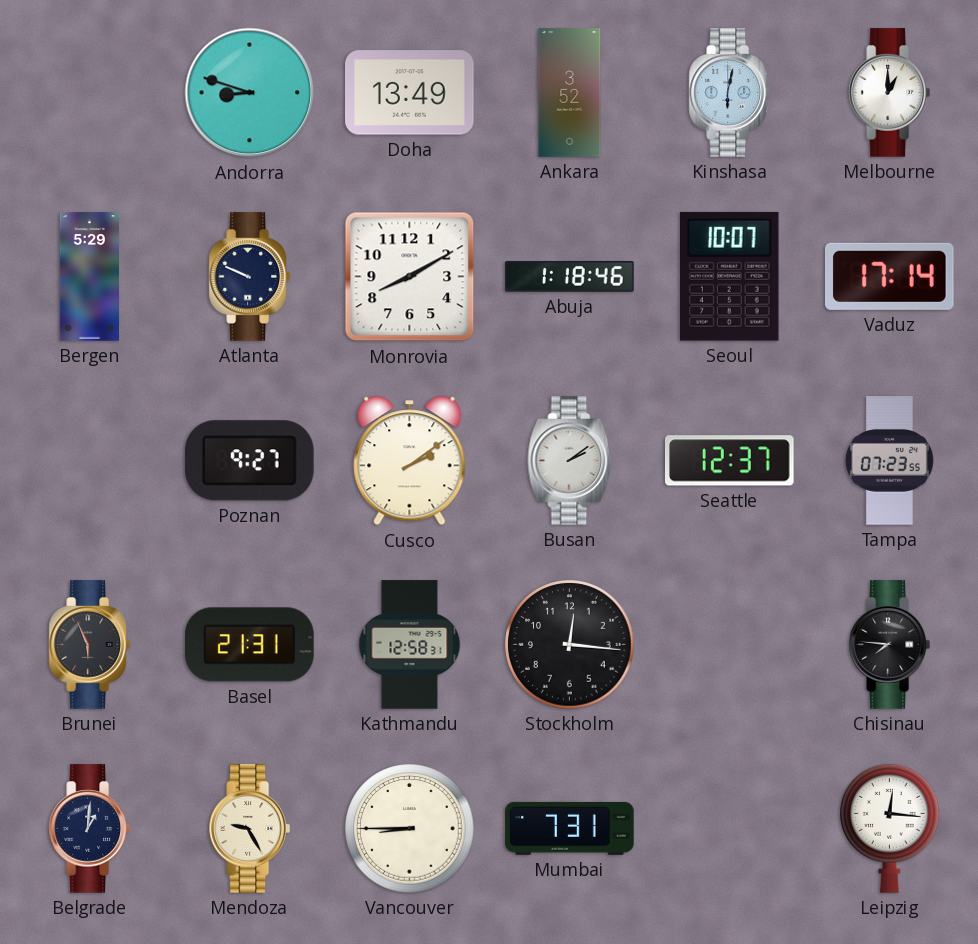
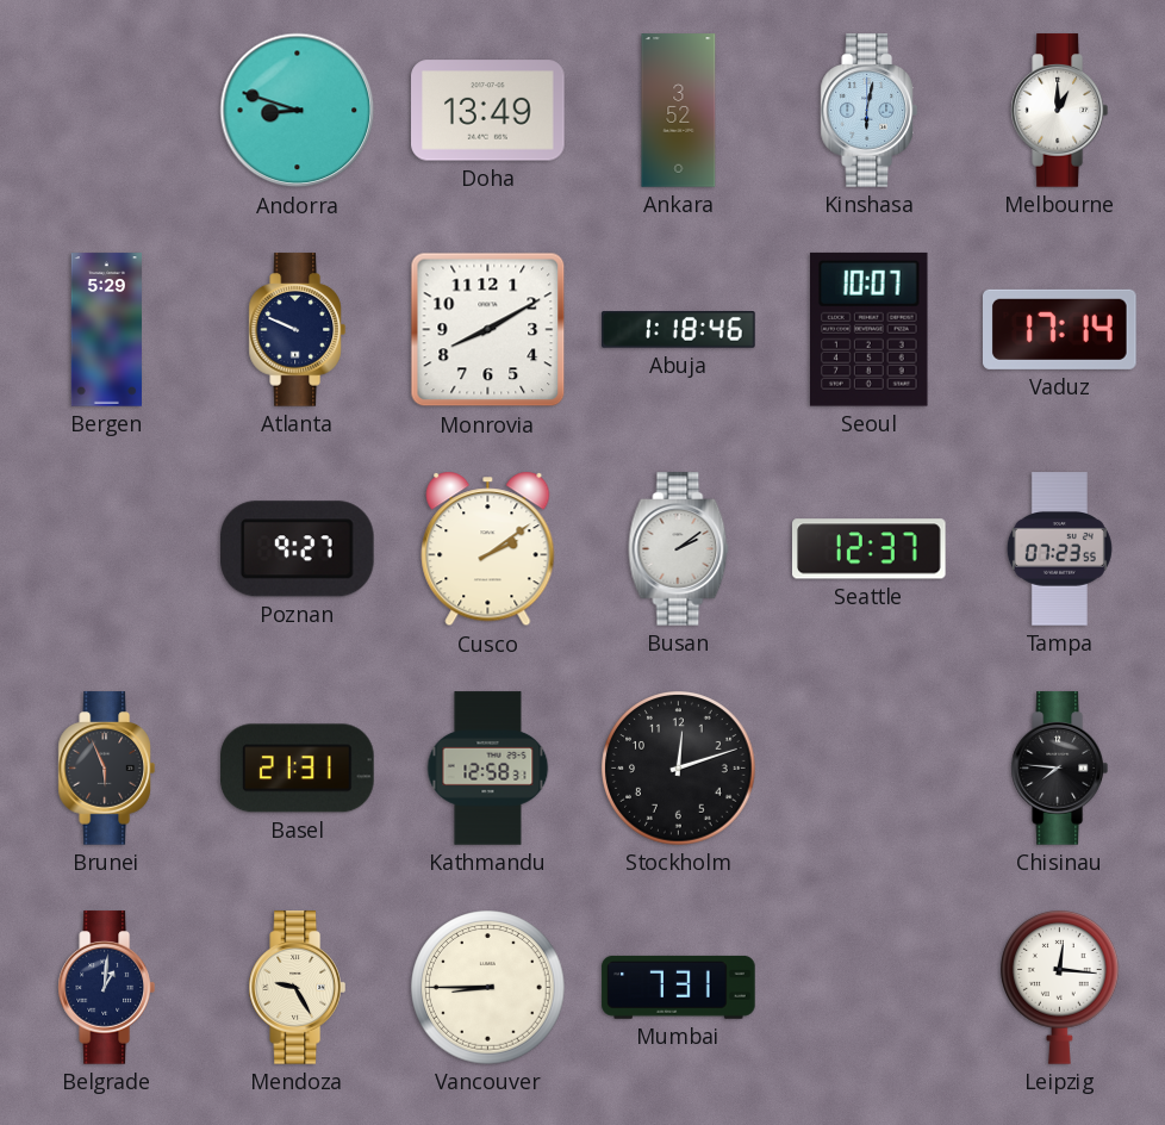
Stockholm: 12:16 -> 12:12 (679, 769)
